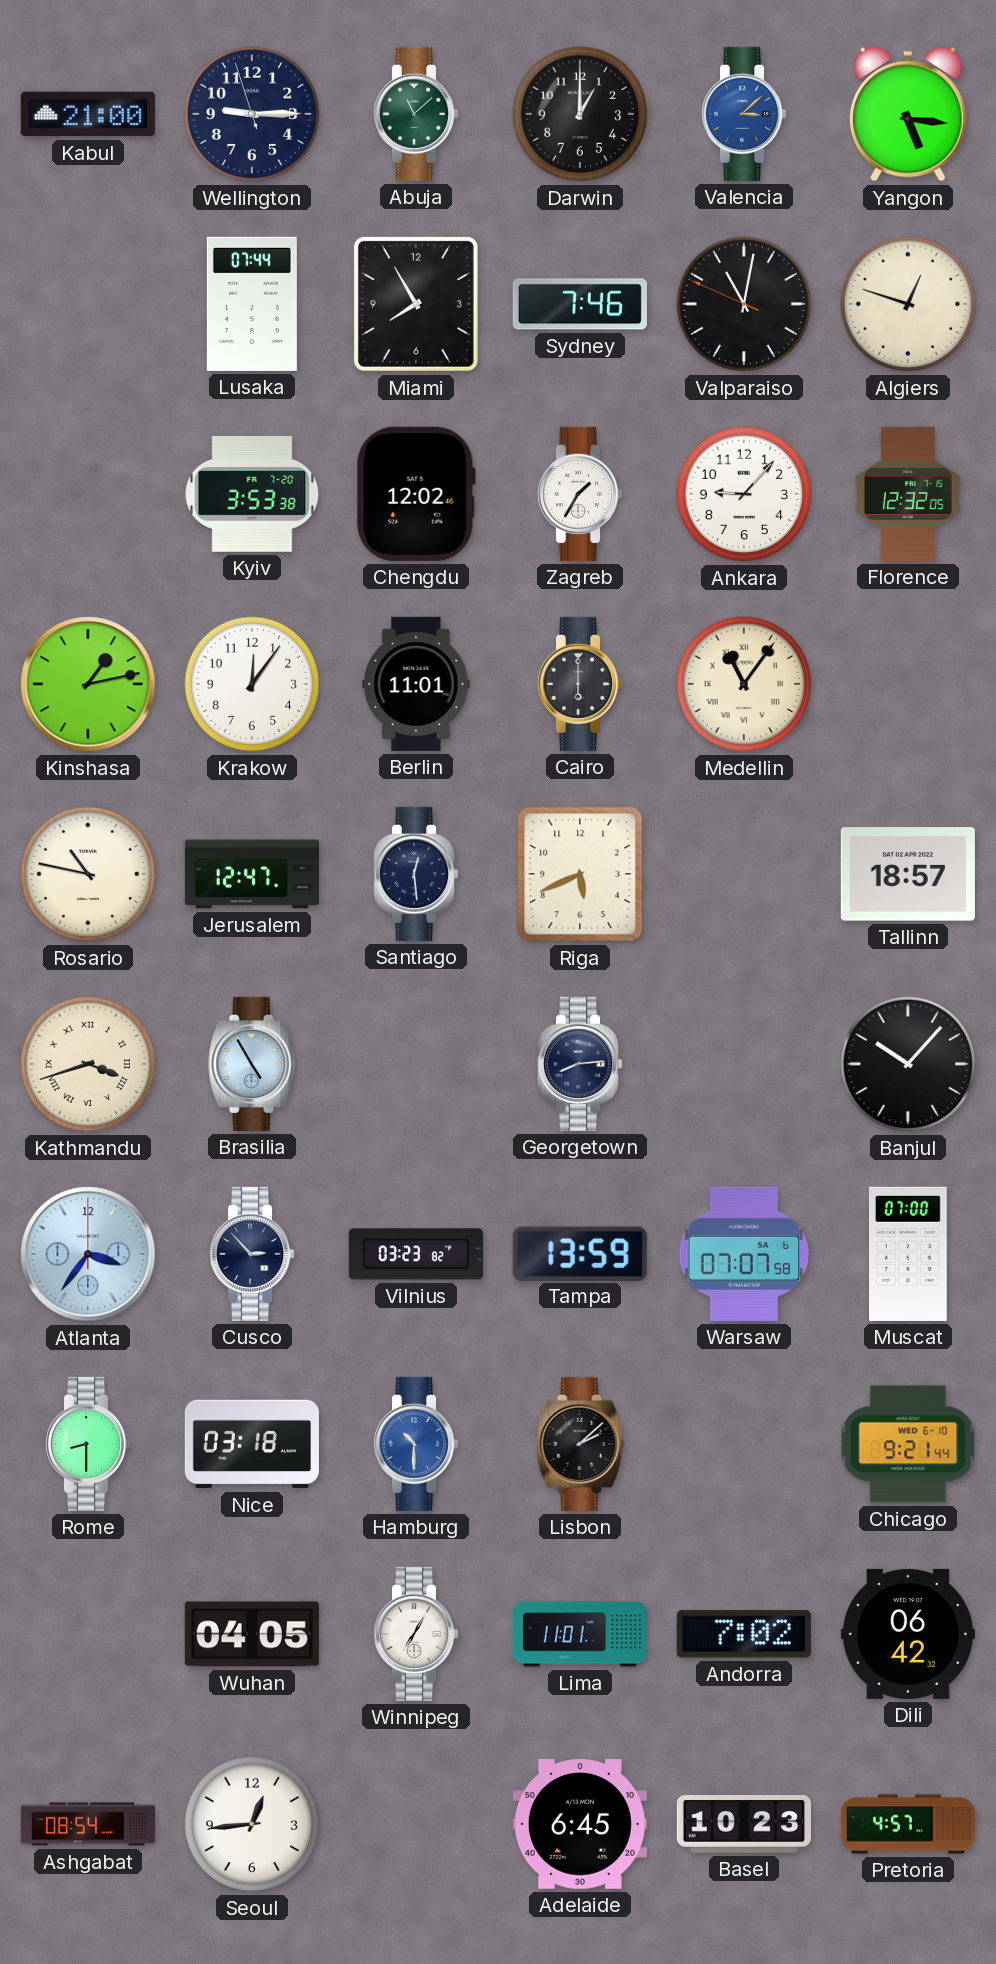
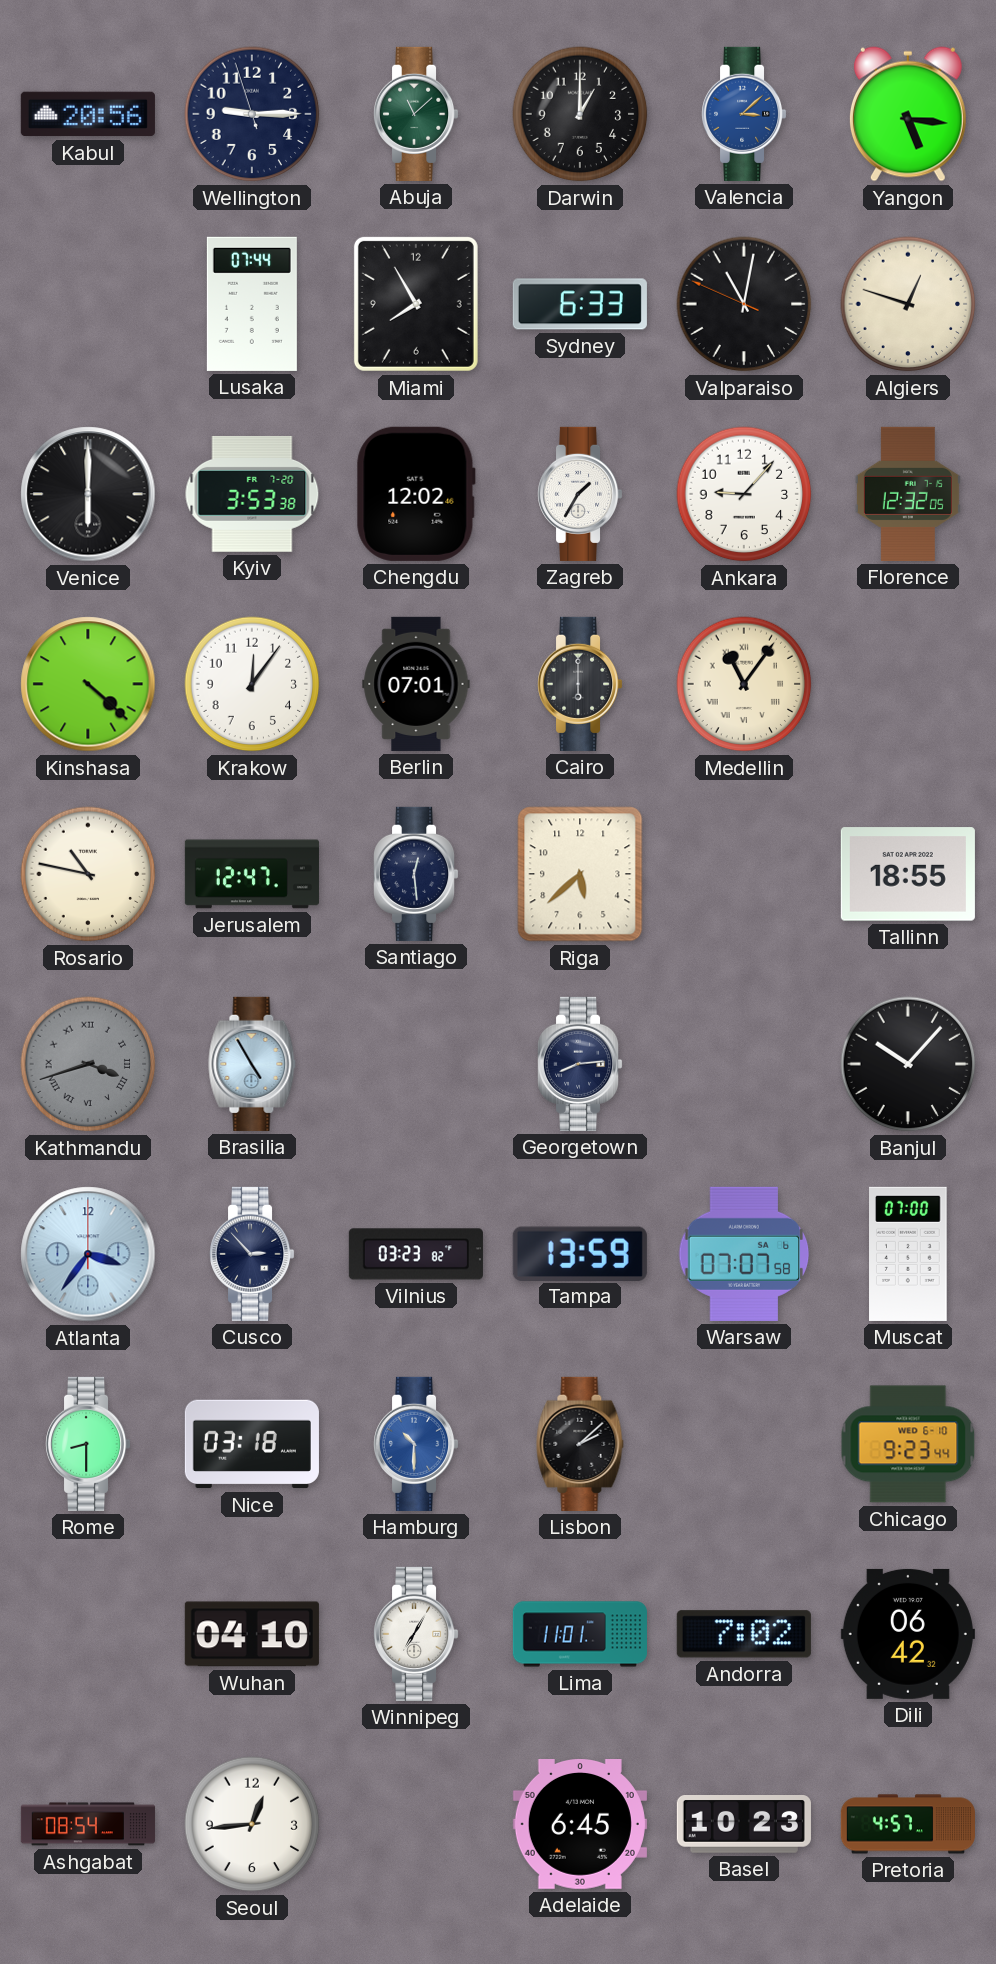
Kabul: 21:00 -> 20:56 (88, 114)
Sydney: 7:46 -> 6:33 (580, 304)
Venice: none -> 6:00 (88, 494)
Kinshasa: 1:13 -> 4:22 (88, 684)
Berlin: 11:01 -> 07:01 (416, 684)
Riga: 5:41 -> 5:38 (580, 874)
Tallinn: 18:57 -> 18:55 (908, 874)
Kathmandu dial: cream -> grey (88, 1064)
Chicago: 9:21 -> 9:23 (908, 1444)
Wuhan: 04:05 -> 04:10 (252, 1634)
